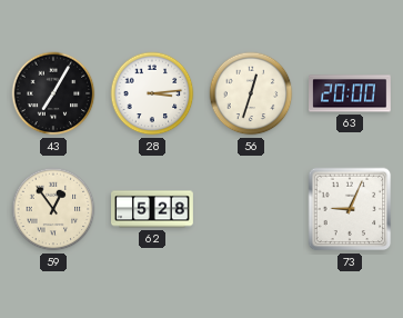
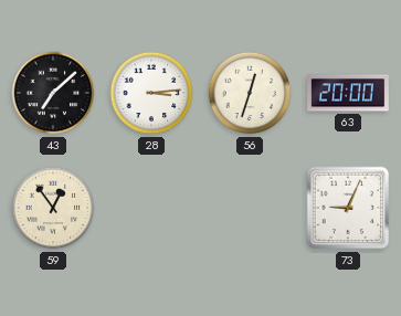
43: 7:05 -> 7:08 (53, 93)
62: 5:28 -> none (153, 209)
